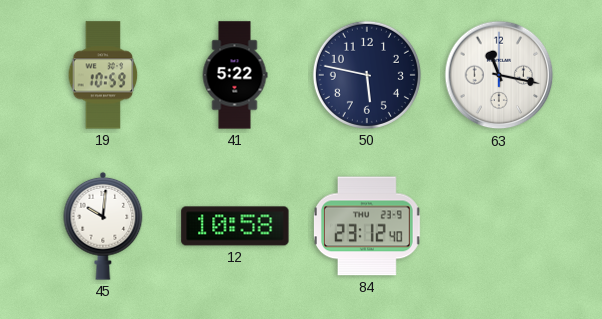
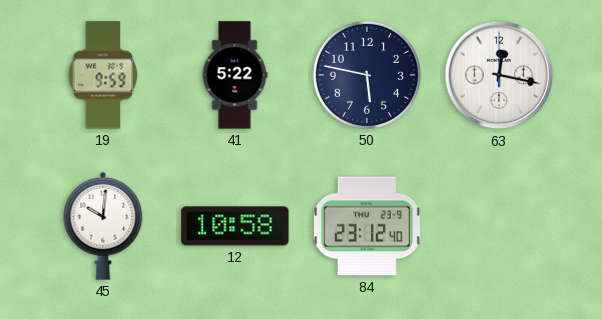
19: 10:59 -> 9:59 (103, 75)
63: 11:17 -> 12:17 (499, 75)
